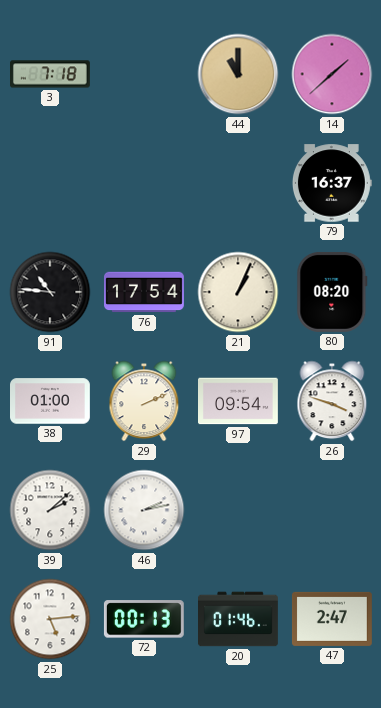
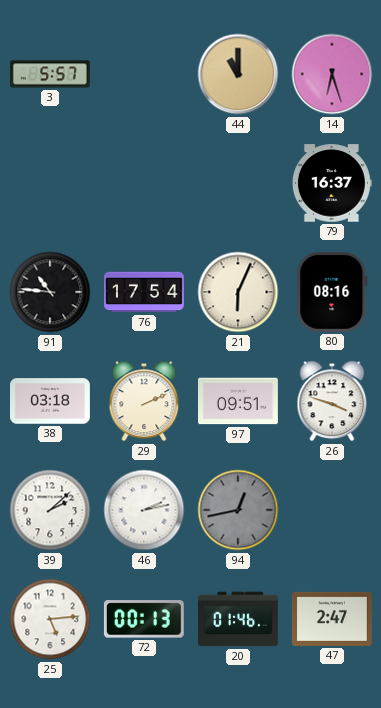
3: 7:18 -> 5:57 (51, 74)
14: 1:38 -> 6:27 (332, 74)
21: 1:04 -> 6:04 (238, 292)
80: 08:20 -> 08:16 (332, 292)
38: 01:00 -> 03:18 (51, 401)
97: 09:54 -> 09:51 (239, 401)
94: none -> 12:43 (238, 510)
